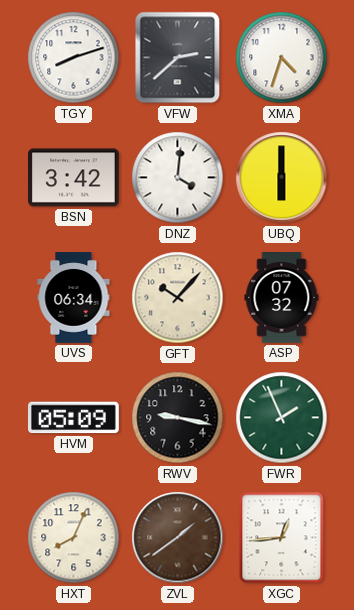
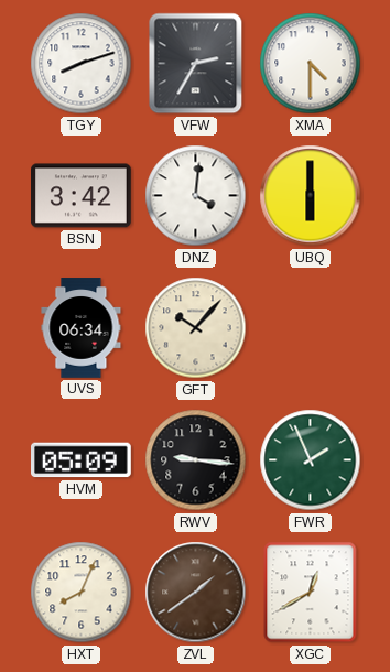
VFW: 2:38 -> 2:35 (196, 64)
XMA: 4:33 -> 4:30 (311, 64)
ASP: 07:32 -> none (282, 298)
RWV: 9:17 -> 9:16 (196, 460)
XGC: 12:44 -> 12:40 (311, 593)
